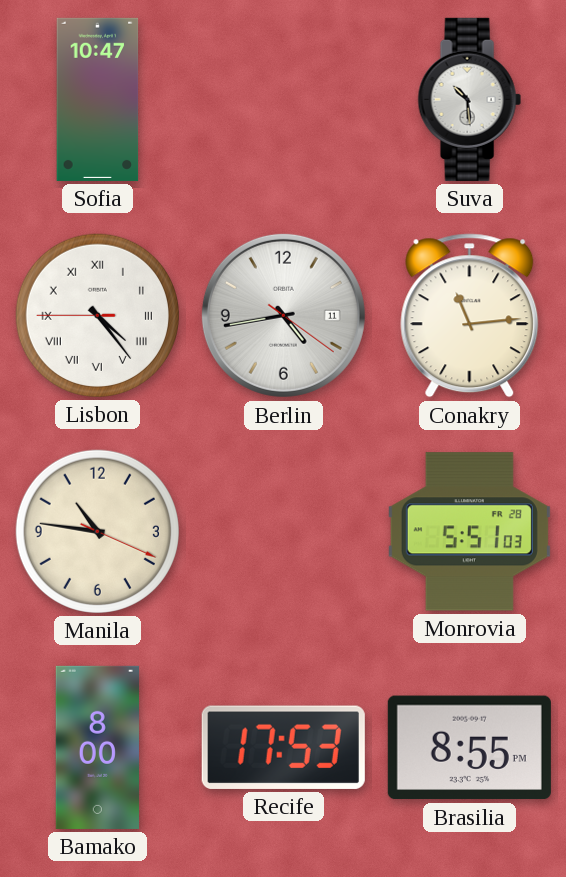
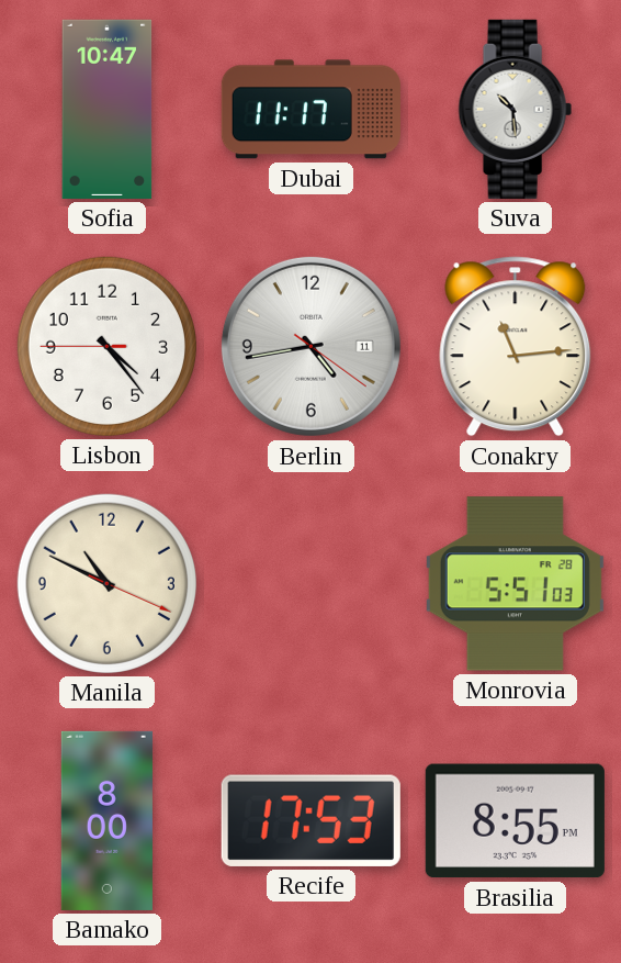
Dubai: none -> 11:17 (310, 110)
Lisbon numerals: Roman -> Arabic (106, 346)
Manila: 10:46 -> 10:49 (106, 583)
